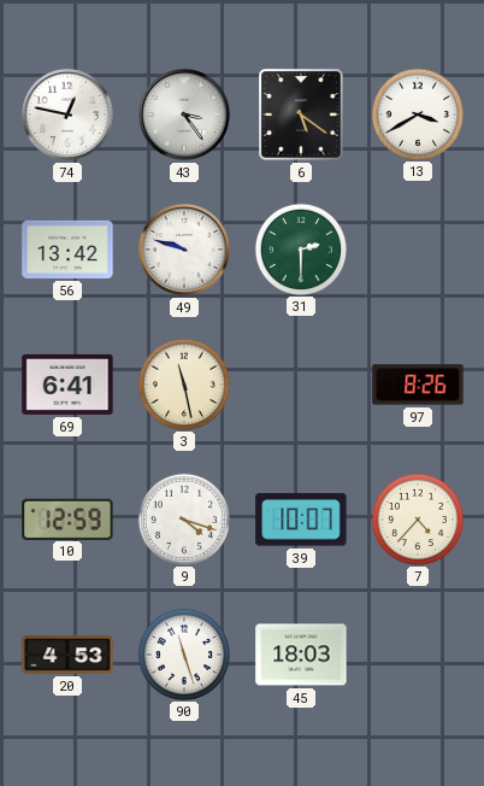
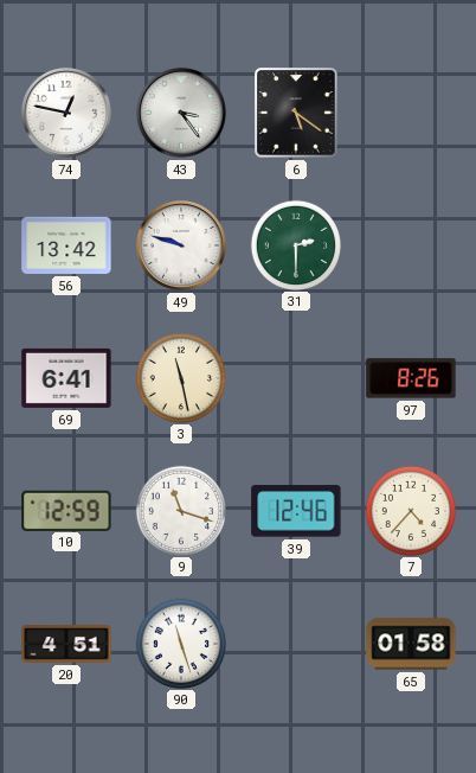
13: 3:40 -> none (417, 113)
9: 4:18 -> 11:18 (180, 510)
39: 10:07 -> 12:46 (296, 511)
20: 4:53 -> 4:51 (66, 644)
45: 18:03 -> none (301, 655)
65: none -> 01:58 (411, 644)
